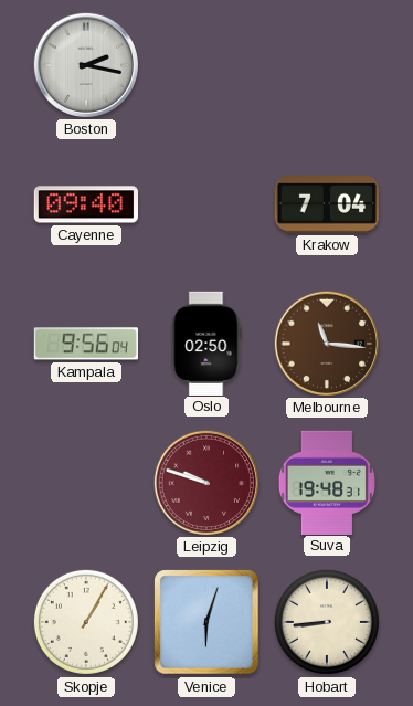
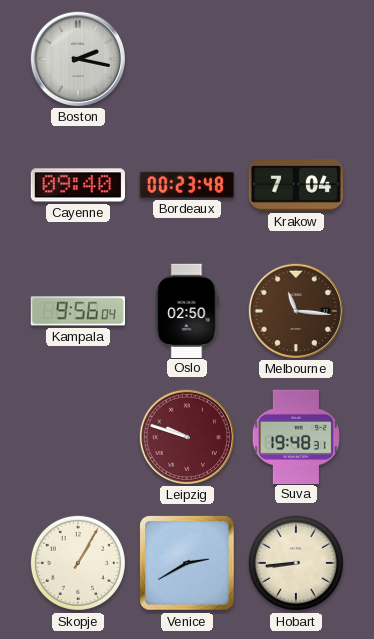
Bordeaux: none -> 00:23 (187, 185)
Venice: 6:03 -> 2:40 (187, 563)
